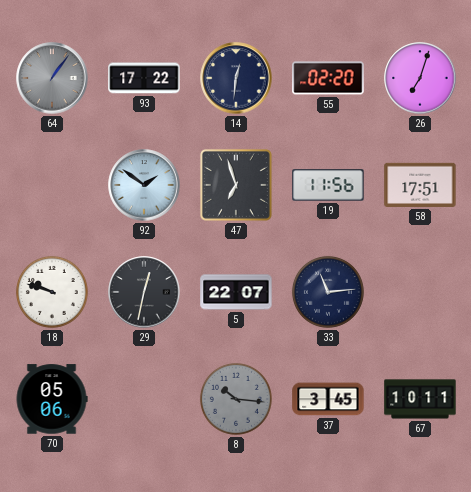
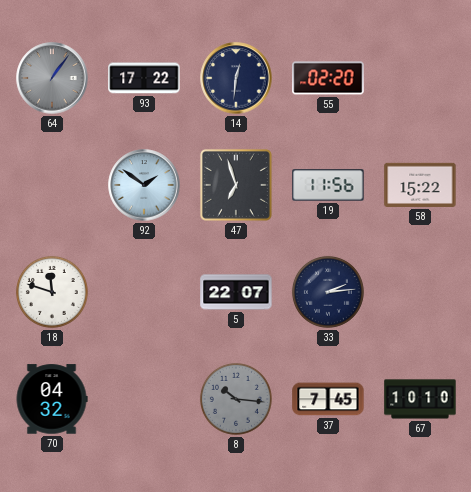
26: 7:03 -> none (420, 78)
58: 17:51 -> 15:22 (420, 185)
18: 9:48 -> 11:48 (52, 292)
29: 12:32 -> none (144, 292)
33: 11:14 -> 2:14 (328, 292)
70: 05:06 -> 04:32 (52, 399)
37: 3:45 -> 7:45 (328, 399)
67: 10:11 -> 10:10 (420, 399)
